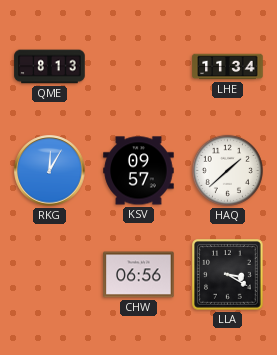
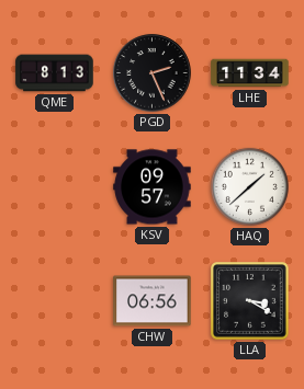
PGD: none -> 2:26 (153, 73)
RKG: 12:05 -> none (50, 171)
